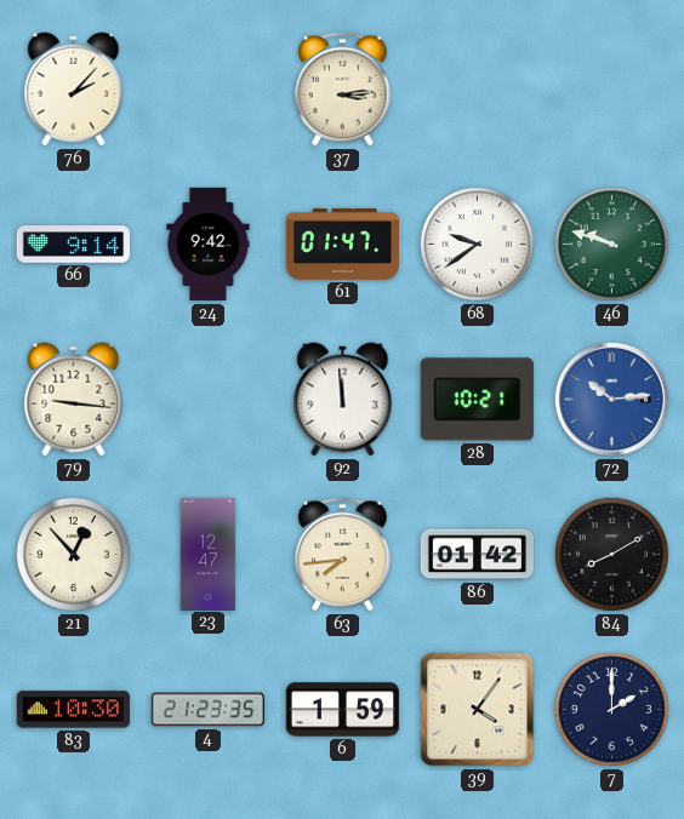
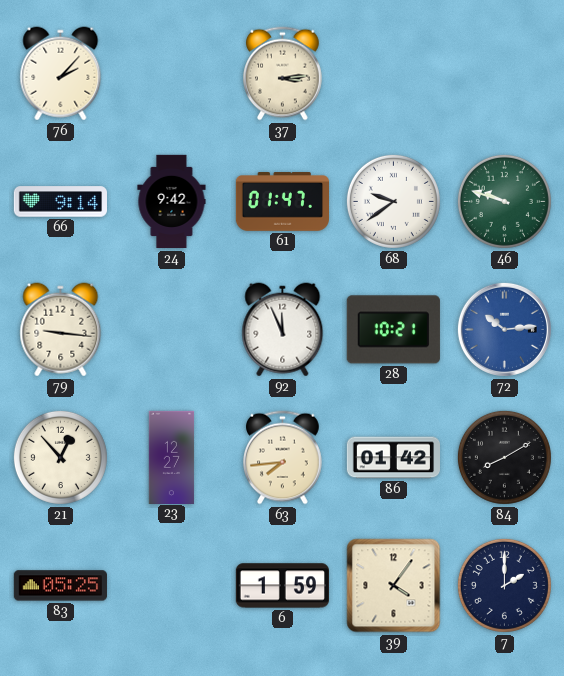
92: 11:59 -> 11:56 (283, 330)
23: 12:47 -> 12:27 (172, 457)
83: 10:30 -> 05:25 (60, 586)
4: 21:23 -> none (207, 710)
